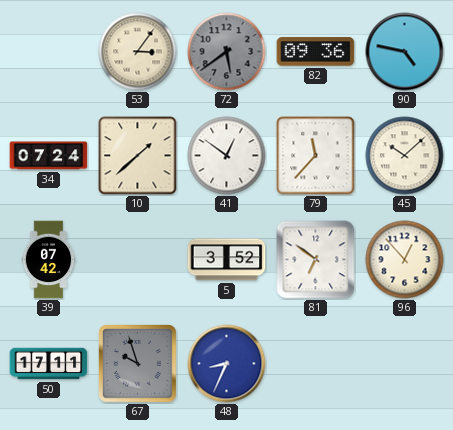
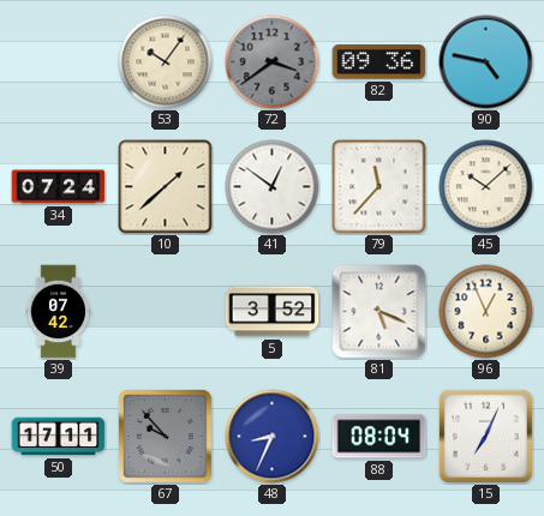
53: 3:06 -> 10:06 (166, 62)
72: 5:39 -> 3:39 (273, 62)
81: 6:51 -> 5:19 (379, 312)
96: 12:53 -> 12:56 (486, 312)
67: 9:57 -> 9:53 (166, 437)
88: none -> 08:04 (379, 437)
15: none -> 7:04 (485, 436)
